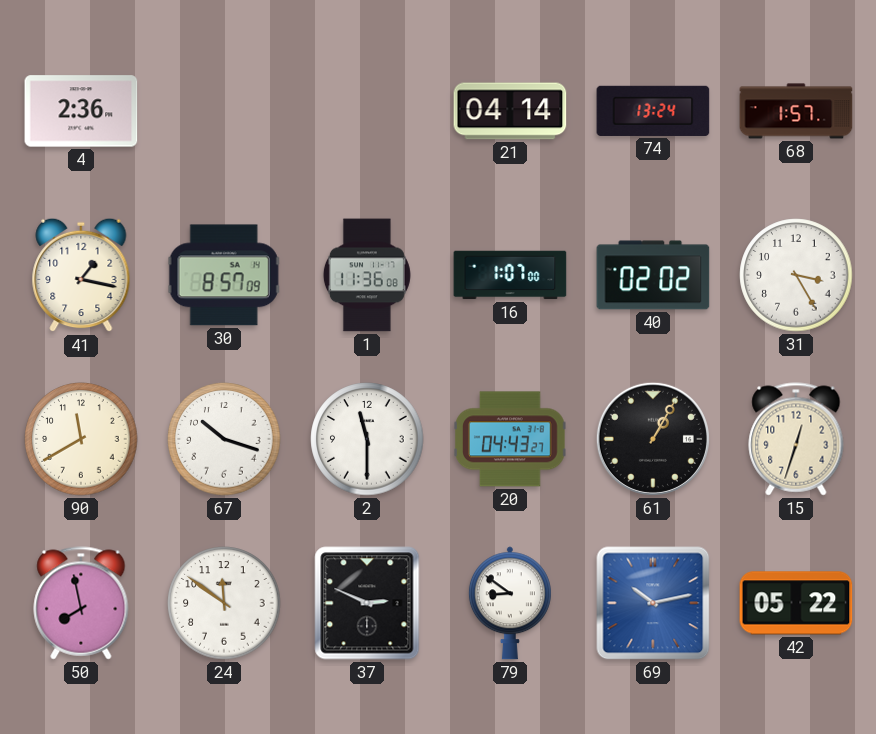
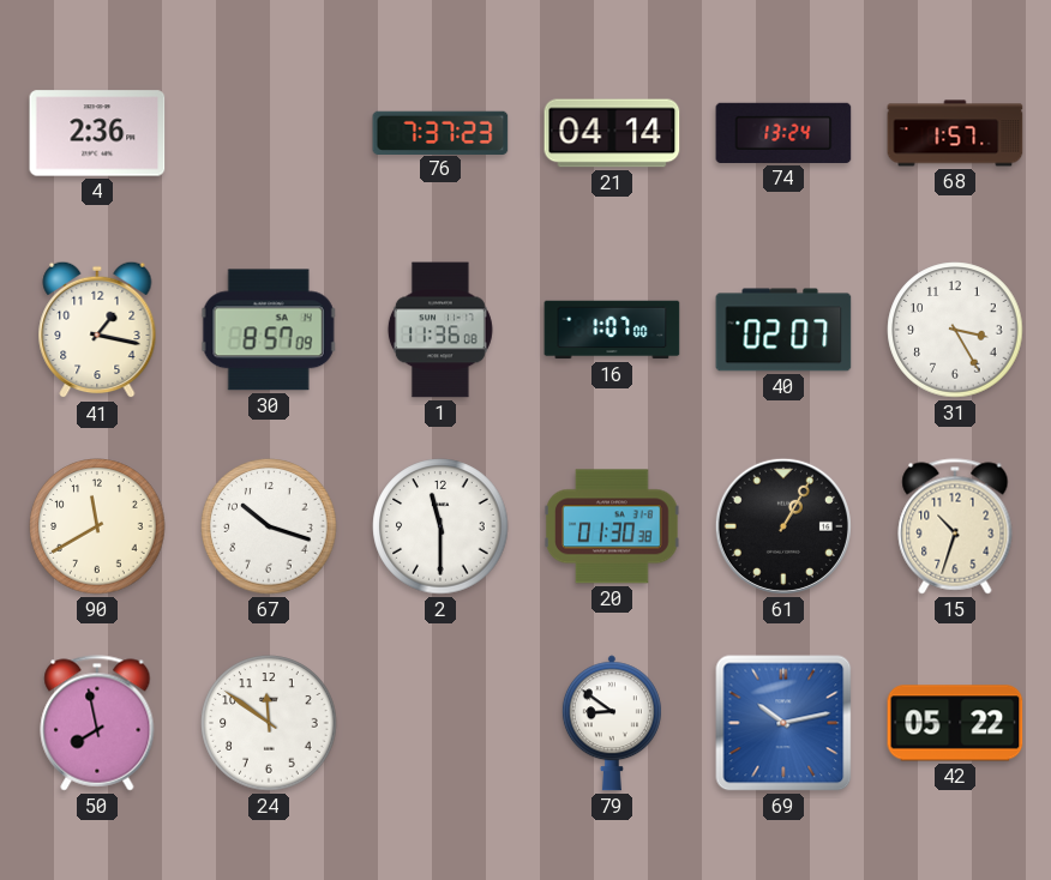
76: none -> 7:37 (440, 132)
40: 02:02 -> 02:07 (783, 330)
20: 04:43 -> 01:30 (613, 526)
15: 12:33 -> 10:33 (955, 526)
37: 2:49 -> none (367, 603)
